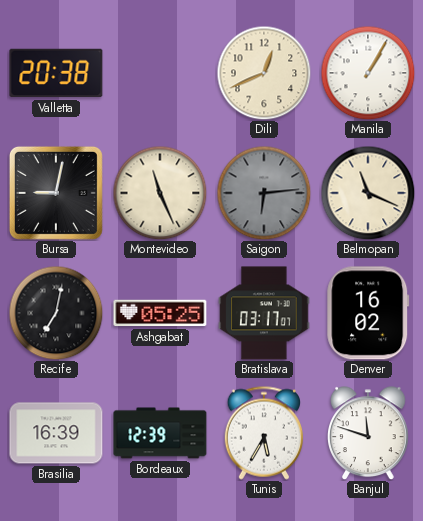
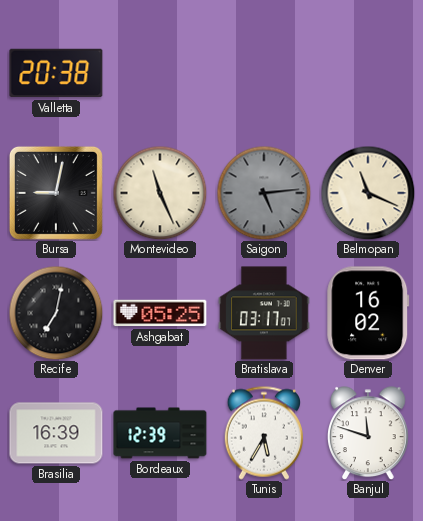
Dili: 12:41 -> none (264, 73)
Manila: 1:05 -> none (368, 73)
Saigon: 6:14 -> 5:14 (264, 193)
